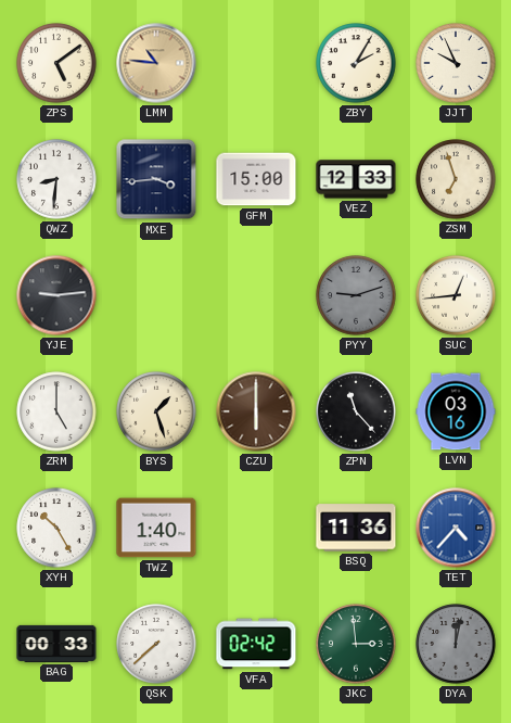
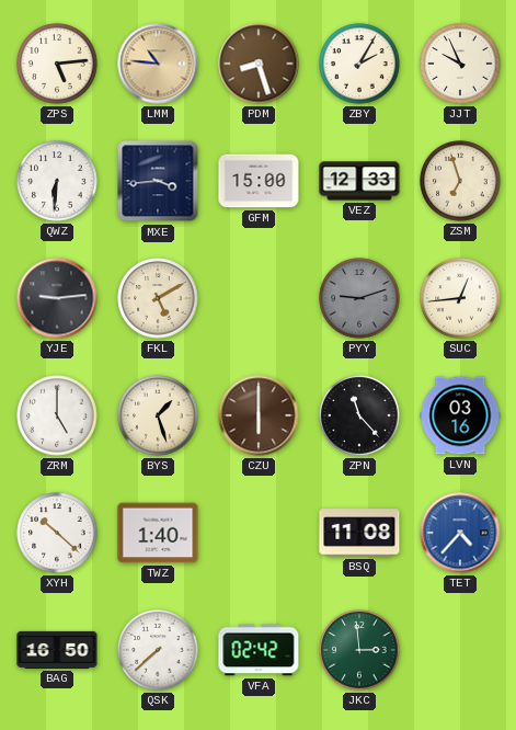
ZPS: 5:09 -> 5:14 (57, 64)
PDM: none -> 8:27 (259, 64)
QWZ: 8:31 -> 6:31 (57, 181)
FKL: none -> 5:10 (158, 298)
XYH: 10:25 -> 10:22 (57, 533)
BSQ: 11:36 -> 11:08 (359, 533)
BAG: 00:33 -> 16:50 (57, 650)
DYA: 12:02 -> none (456, 644)
